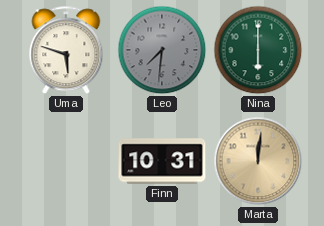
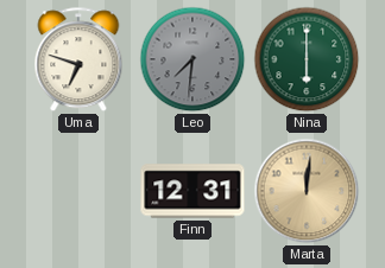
Uma: 5:48 -> 6:48 (78, 60)
Finn: 10:31 -> 12:31 (192, 191)
